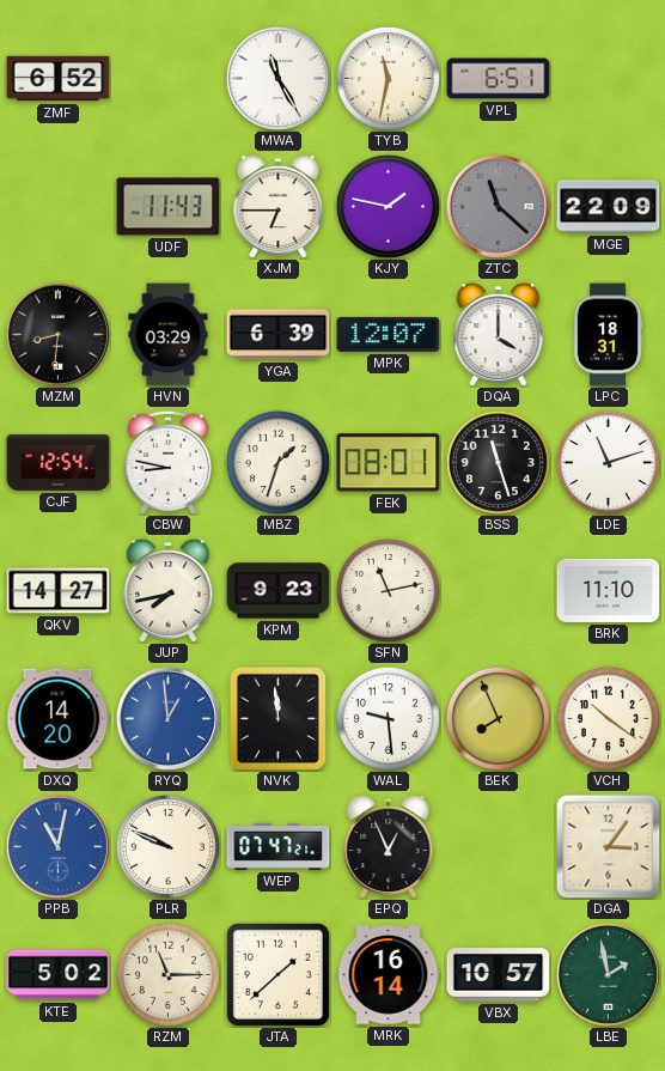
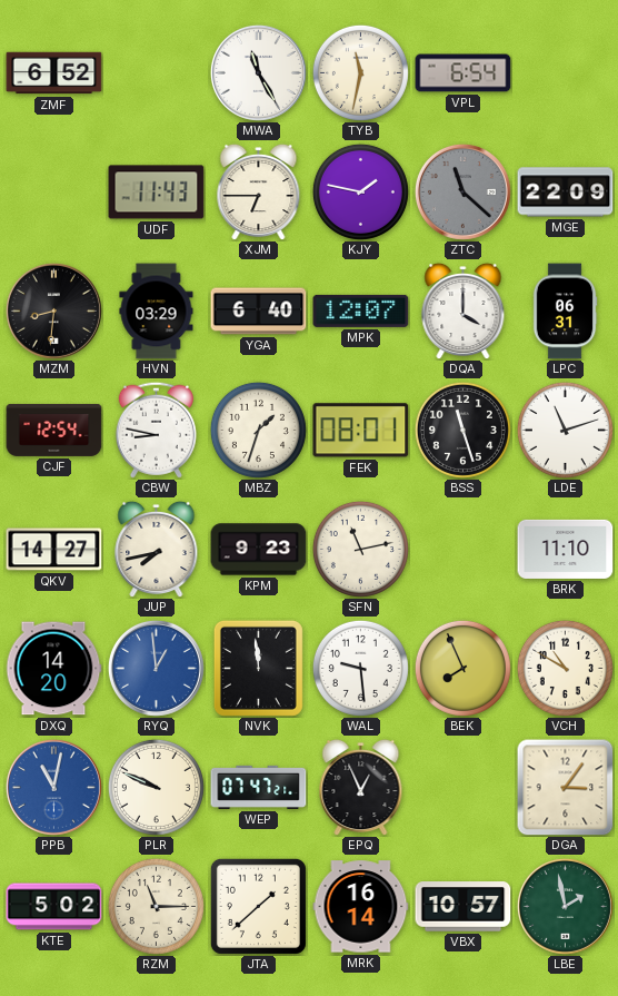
VPL: 6:51 -> 6:54 (463, 73)
YGA: 6:39 -> 6:40 (259, 312)
LPC: 18:31 -> 06:31 (565, 312)
VCH: 10:21 -> 10:50 (565, 668)
